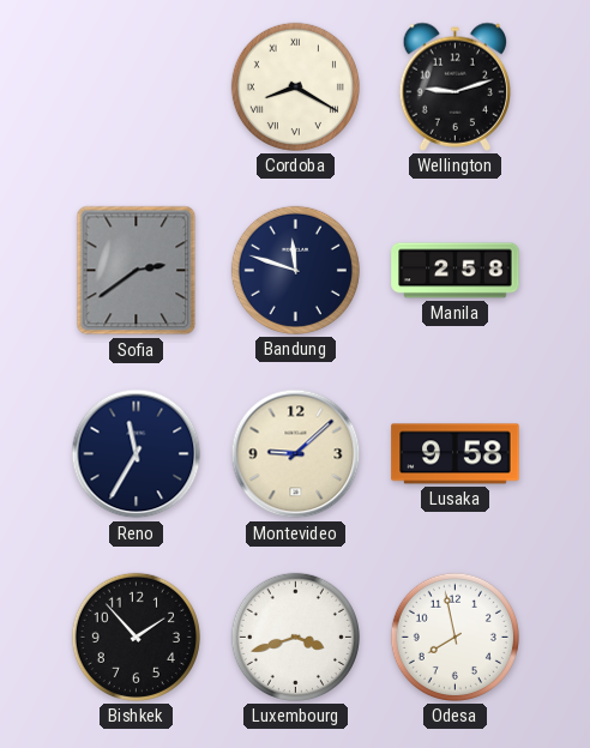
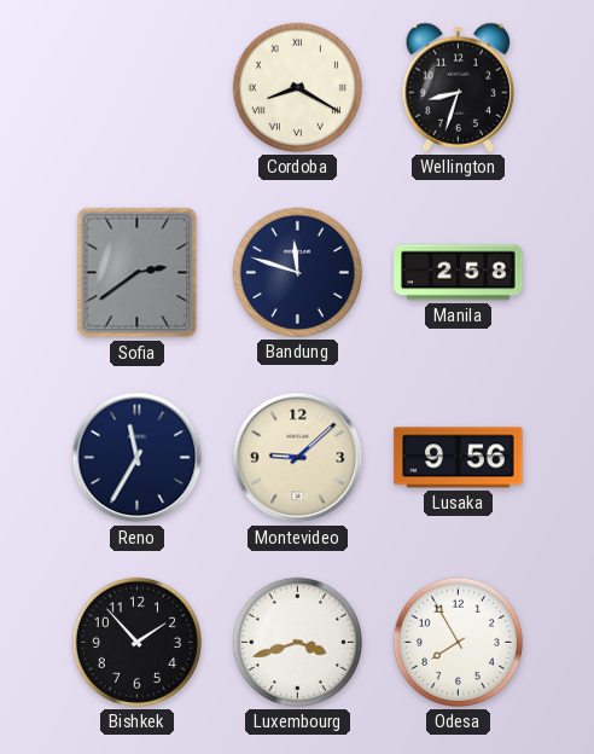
Wellington: 9:12 -> 8:33 (459, 87)
Lusaka: 9:58 -> 9:56 (459, 458)
Odesa: 7:58 -> 7:55 (458, 642)
